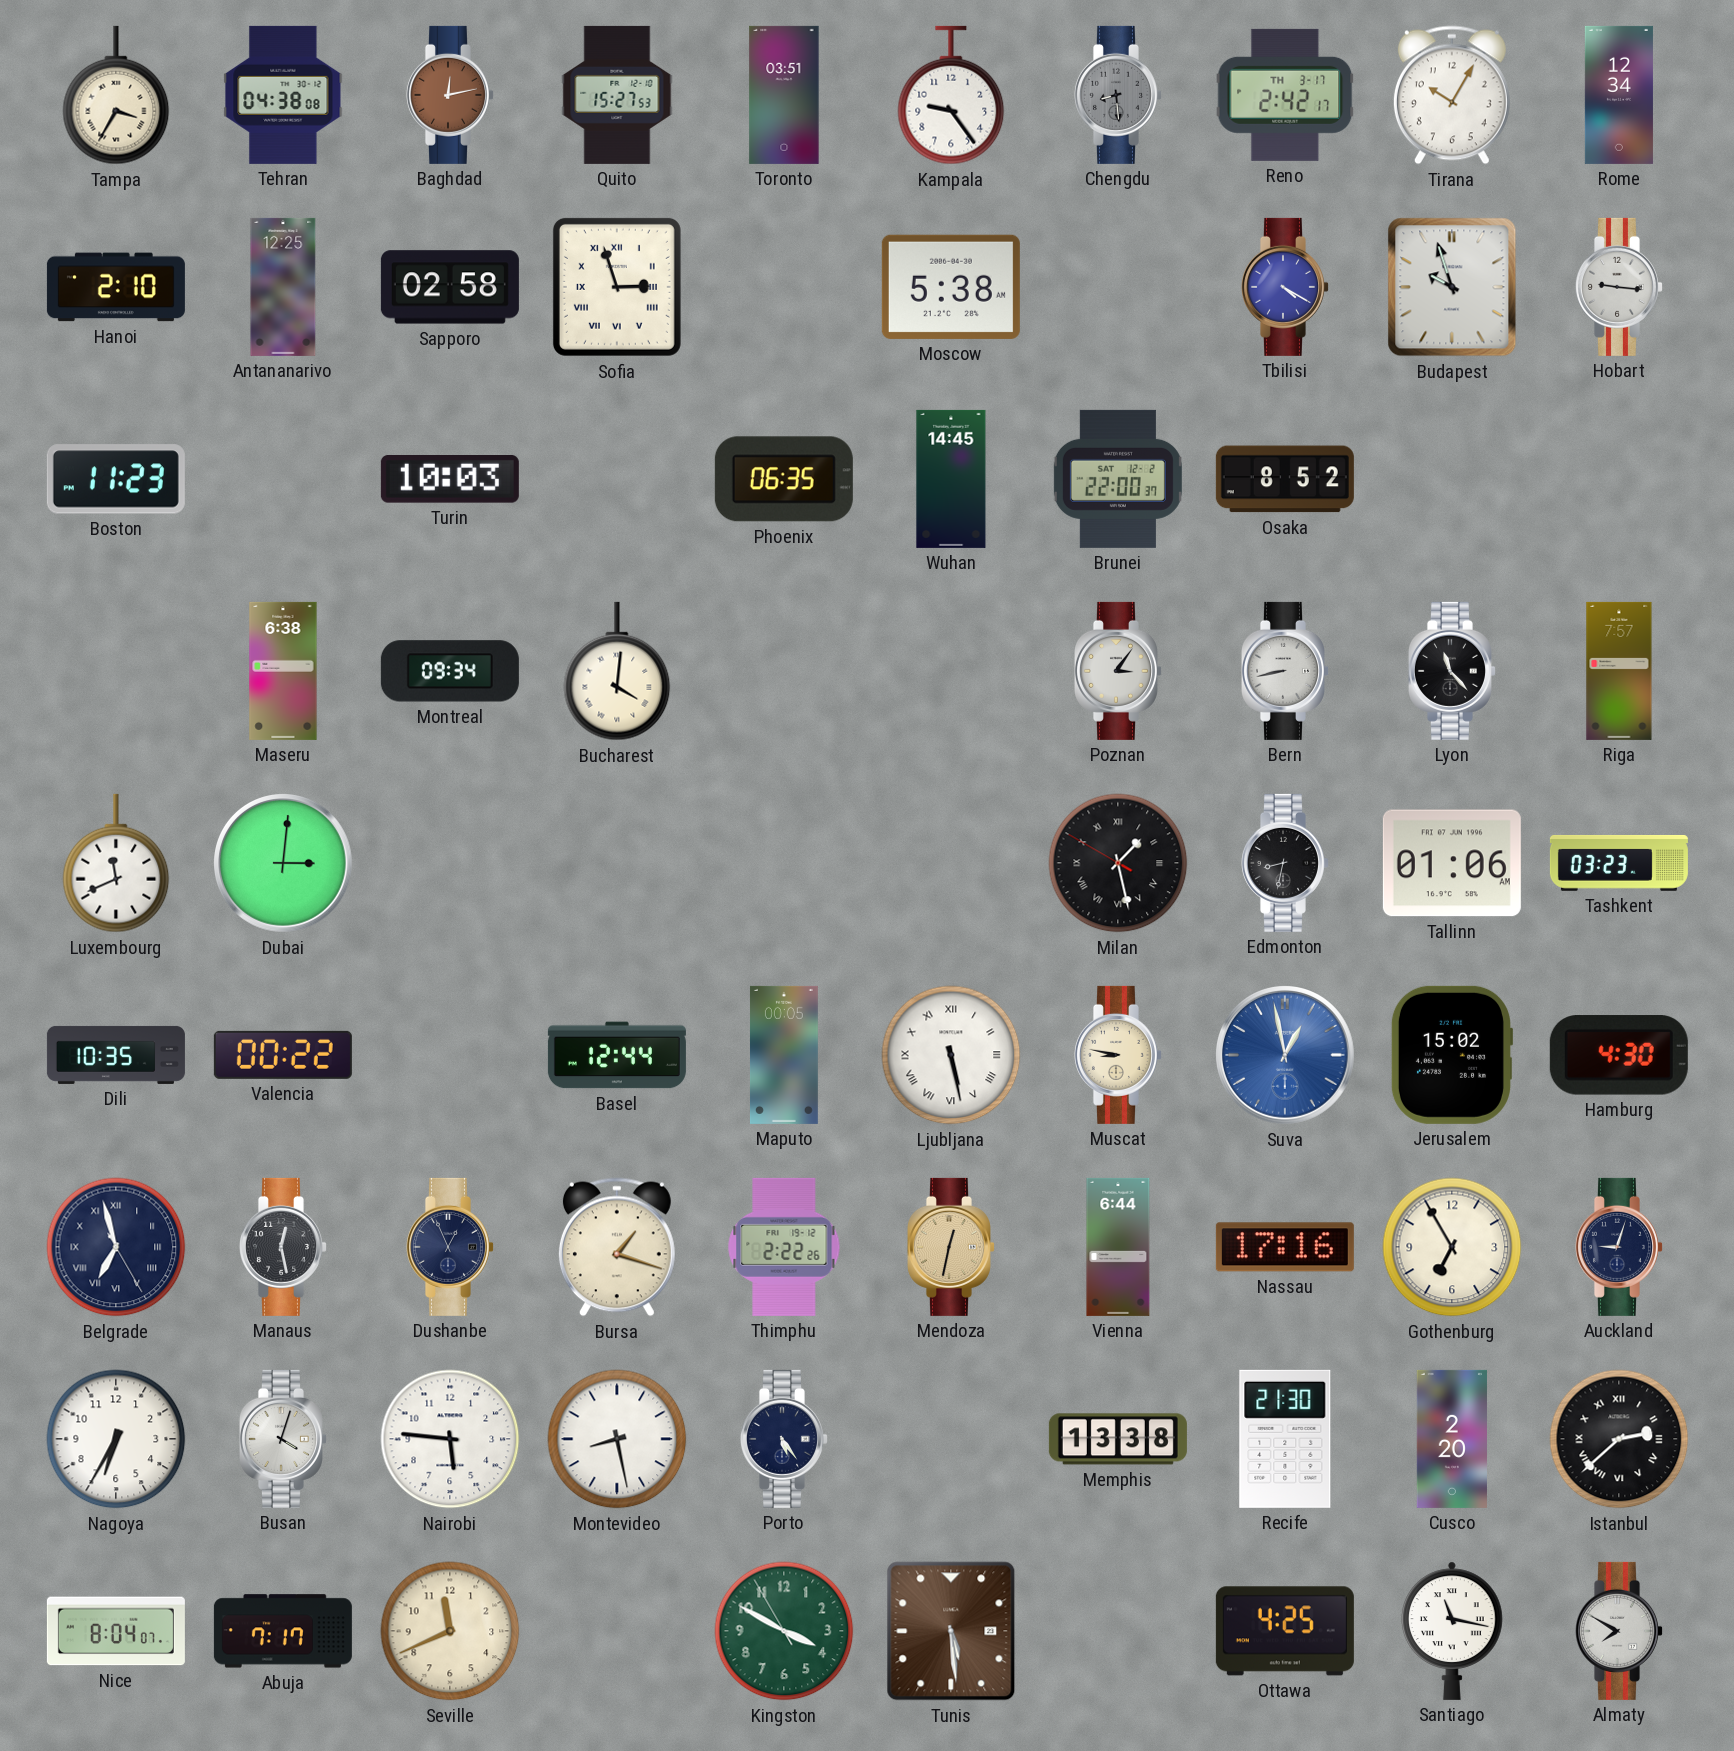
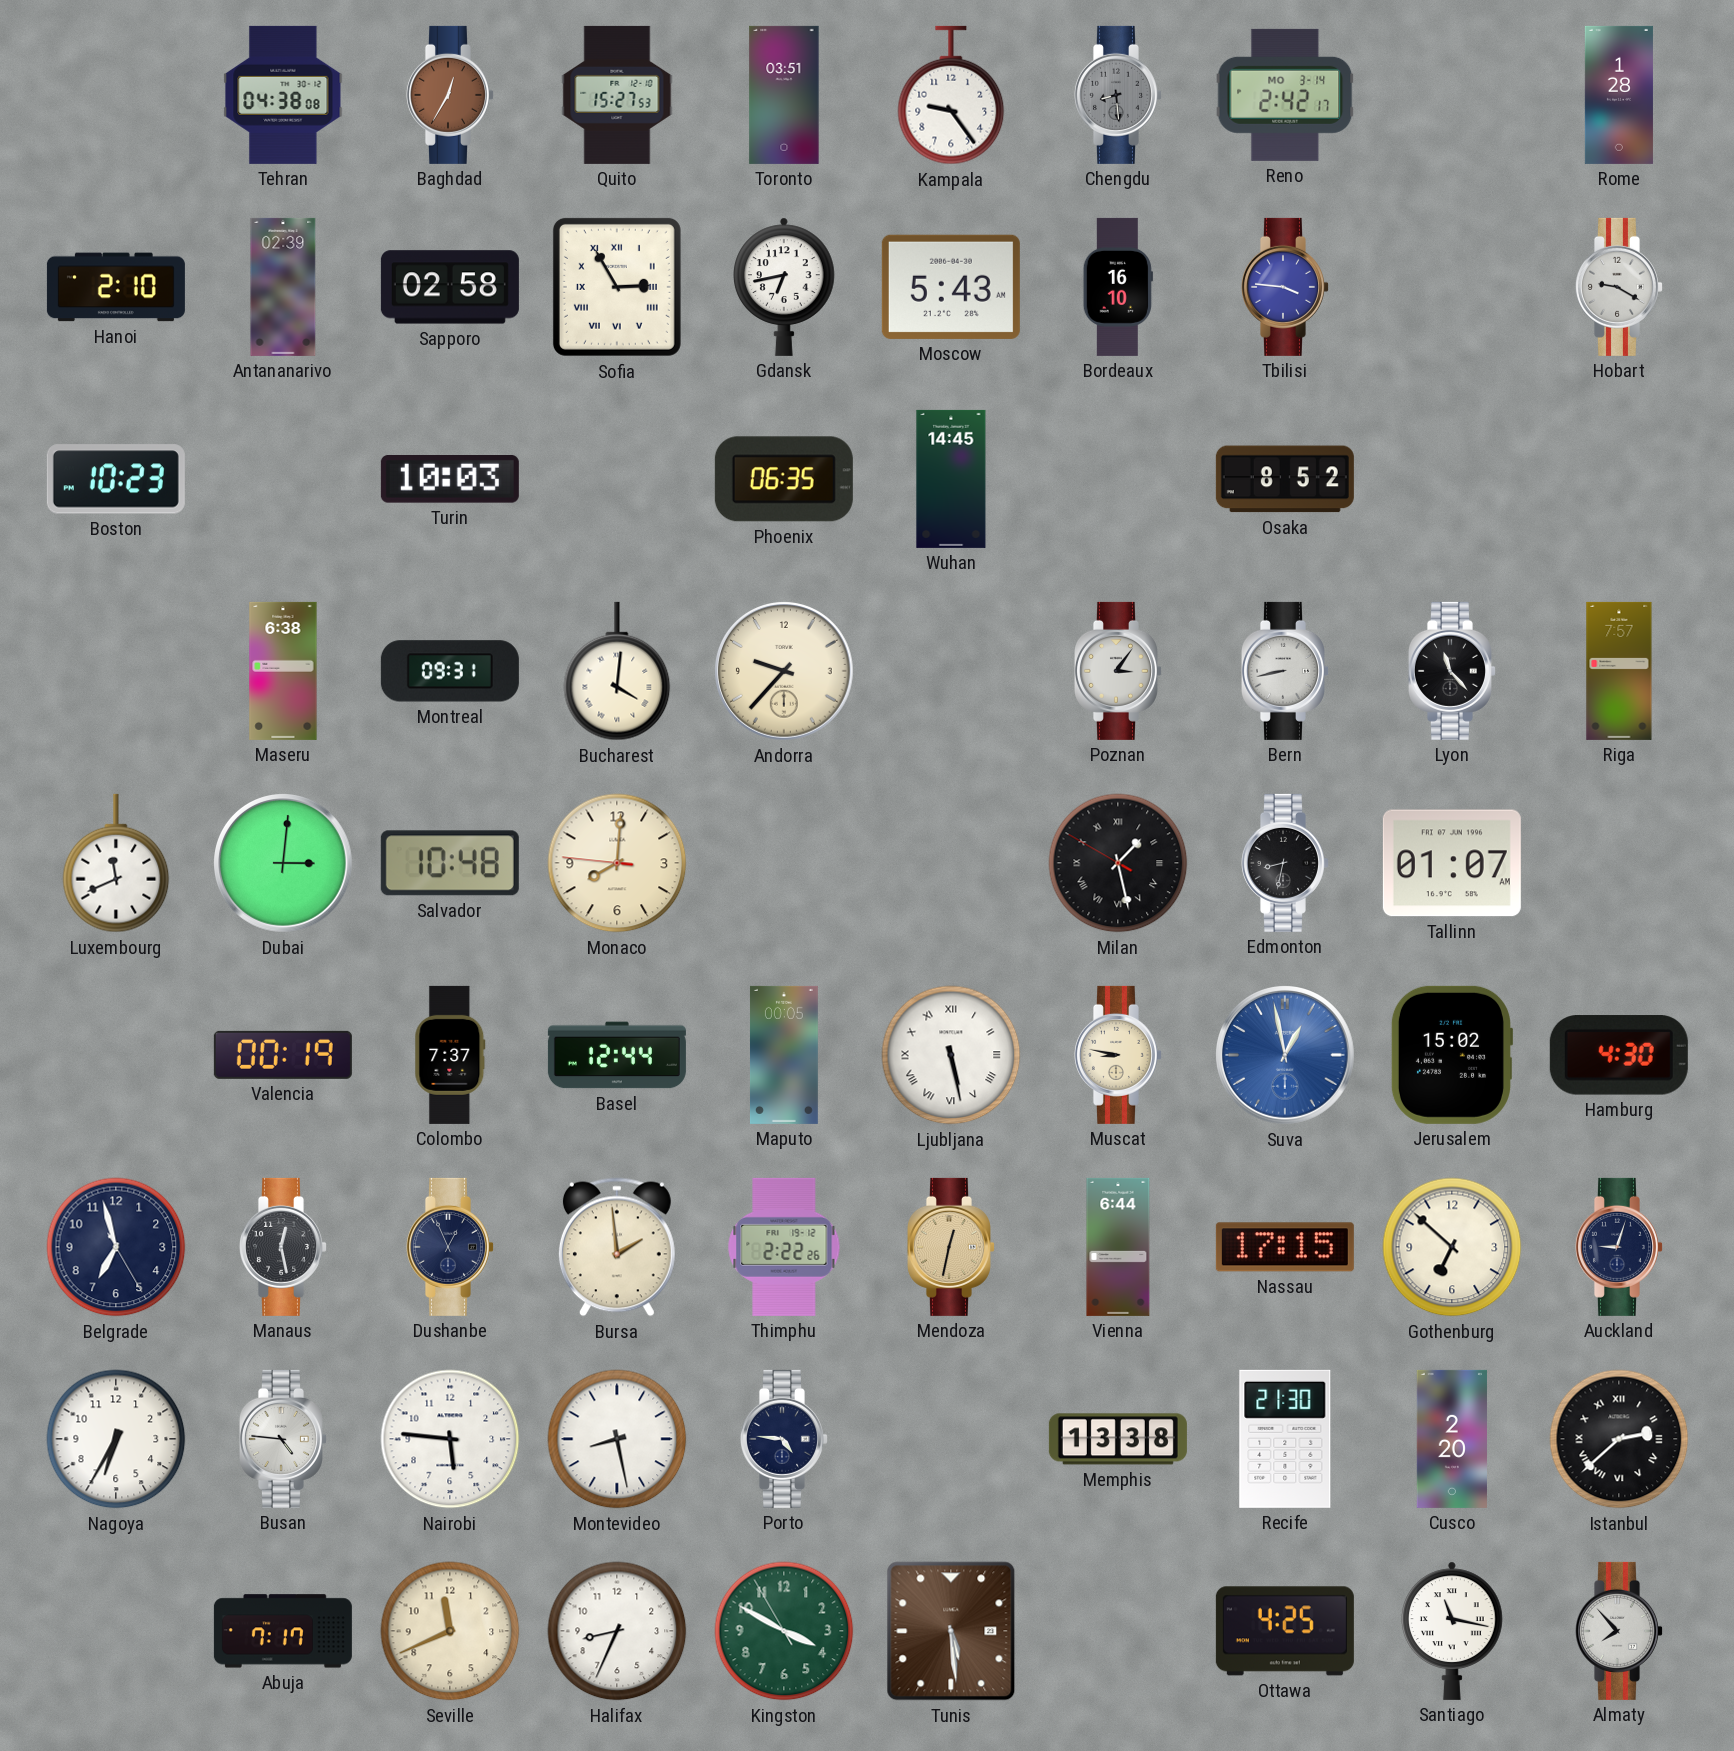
Tampa: 3:35 -> none (116, 95)
Baghdad: 12:13 -> 12:35 (450, 95)
Reno date: TH 3-17 -> MO 3-14 (1285, 95)
Tirana: 10:05 -> none (1452, 95)
Rome: 12:34 -> 1:28 (1619, 95)
Antananarivo: 12:25 -> 02:39 (283, 287)
Sofia: 2:57 -> 2:55 (617, 287)
Gdansk: none -> 6:43 (785, 287)
Moscow: 5:38 -> 5:43 (951, 287)
Bordeaux: none -> 16:10 (1118, 287)
Tbilisi: 4:20 -> 3:46 (1285, 287)
Budapest: 9:57 -> none (1452, 287)
Hobart: 9:16 -> 9:20 (1619, 287)
Boston: 11:23 -> 10:23 (116, 479)
Brunei: 22:00 -> none (1118, 479)
Montreal: 09:34 -> 09:31 (450, 671)
Andorra: none -> 9:37 (785, 672)
Salvador: none -> 10:48 (450, 863)
Monaco: none -> 8:00 (617, 863)
Tallinn: 01:06 -> 01:07 (1452, 863)
Tashkent: 03:23 -> none (1619, 863)
Dili: 10:35 -> none (116, 1055)
Valencia: 00:22 -> 00:19 (283, 1055)
Colombo: none -> 7:37 (450, 1055)
Belgrade numerals: Roman -> Arabic (116, 1247)
Bursa: 1:18 -> 1:59 (617, 1247)
Nassau: 17:16 -> 17:15 (1285, 1247)
Gothenburg: 6:55 -> 6:52 (1452, 1247)
Busan: 4:03 -> 4:46 (283, 1439)
Porto: 5:24 -> 4:46 (784, 1439)
Nice: 8:04 -> none (116, 1631)
Halifax: none -> 8:34 (617, 1631)
Almaty: 7:50 -> 7:53 (1619, 1631)
